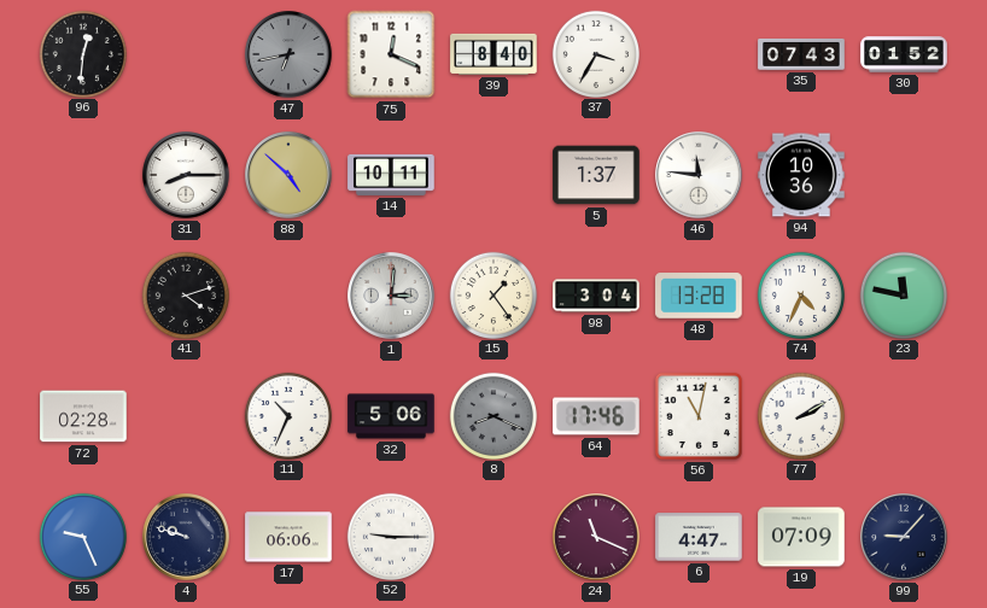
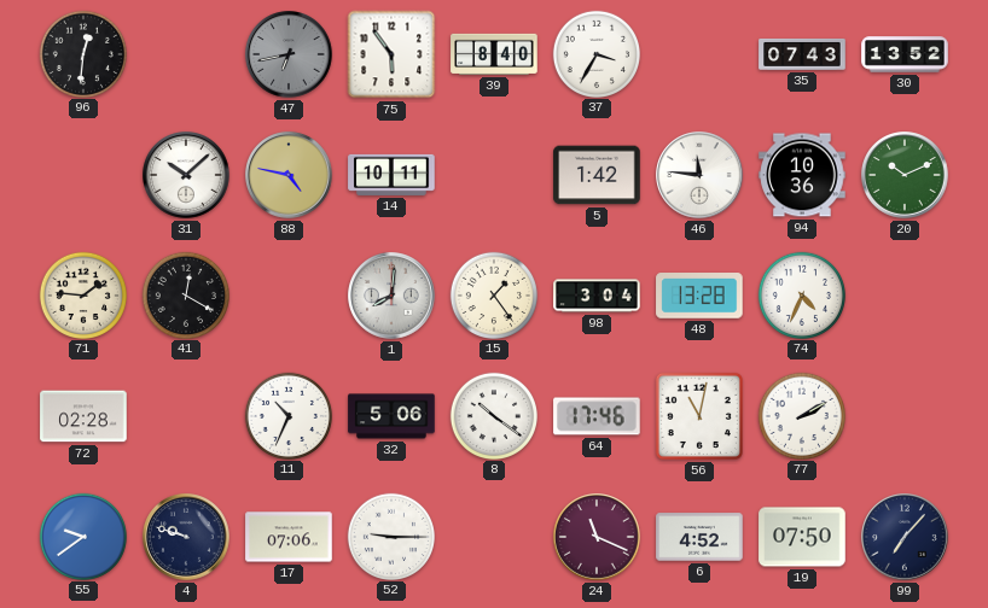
75: 12:19 -> 5:54 (391, 54)
30: 01:52 -> 13:52 (905, 54)
31: 8:15 -> 10:08 (186, 175)
88: 4:52 -> 4:47 (289, 175)
5: 1:37 -> 1:42 (597, 175)
20: none -> 10:11 (905, 175)
71: none -> 1:46 (82, 294)
41: 4:12 -> 12:20 (185, 294)
1: 3:01 -> 8:01 (391, 296)
23: 11:47 -> none (903, 294)
8: 8:19 -> 10:21 (493, 415)
8 dial: grey -> white (493, 415)
55: 9:26 -> 9:39 (82, 536)
17: 06:06 -> 07:06 (289, 537)
6: 4:47 -> 4:52 (699, 537)
19: 07:09 -> 07:50 (802, 537)
99: 9:07 -> 7:07 (905, 537)
